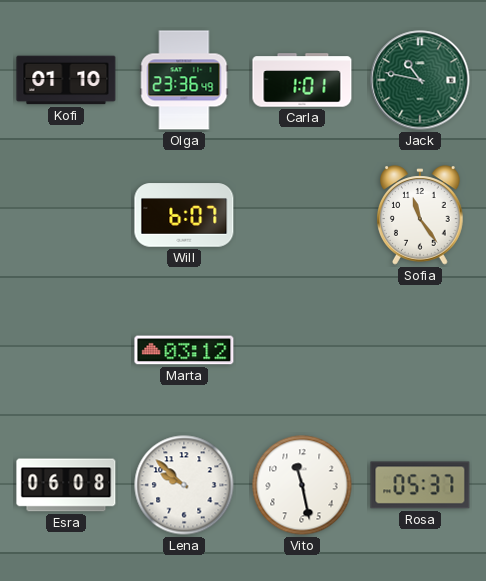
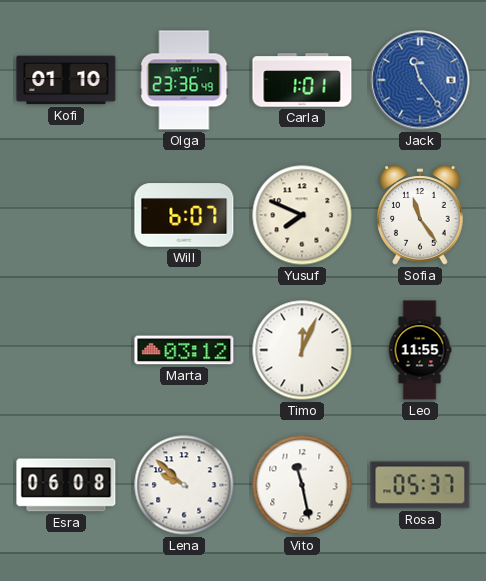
Jack: 10:47 -> 11:24 (420, 80)
Jack dial: green -> blue (420, 80)
Yusuf: none -> 7:49 (302, 215)
Timo: none -> 12:04 (302, 350)
Leo: none -> 11:55 (420, 350)
